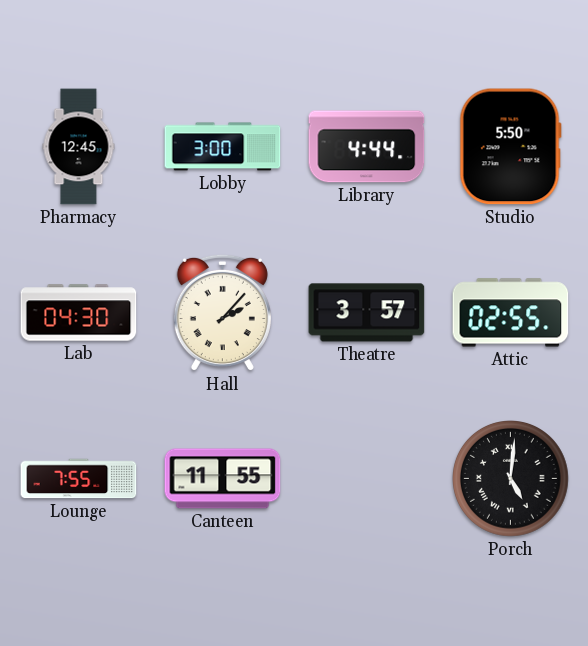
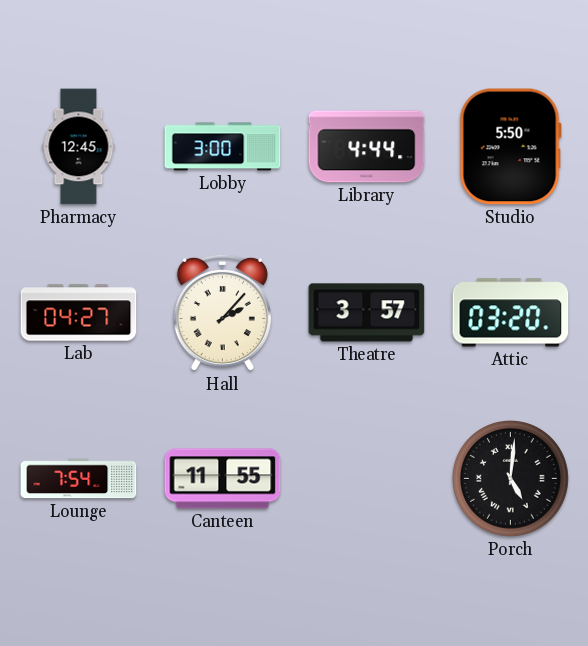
Lab: 04:30 -> 04:27 (79, 313)
Attic: 02:55 -> 03:20 (511, 313)
Lounge: 7:55 -> 7:54 (79, 479)
